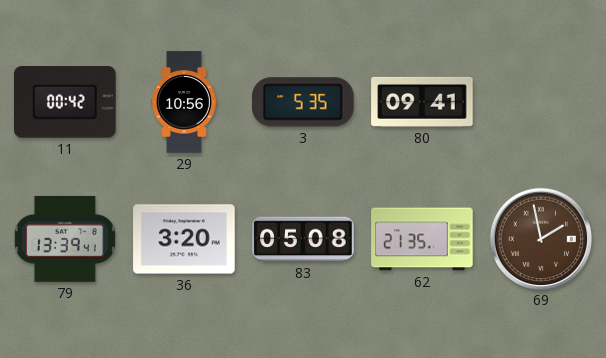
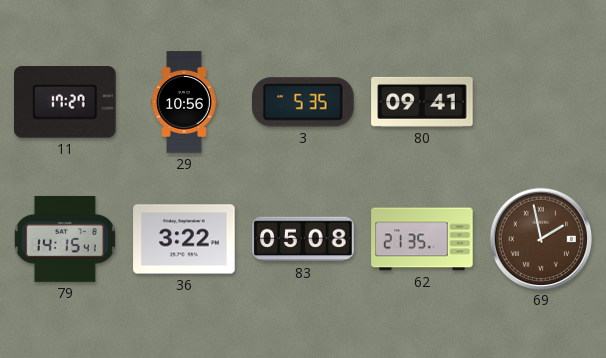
11: 00:42 -> 17:27 (65, 102)
79: 13:39 -> 14:15 (65, 239)
36: 3:20 -> 3:22 (184, 239)
